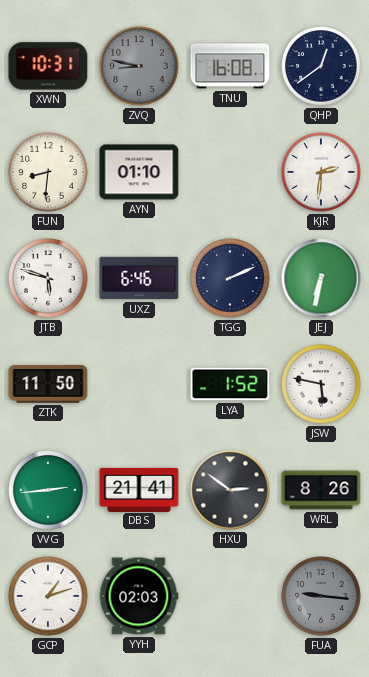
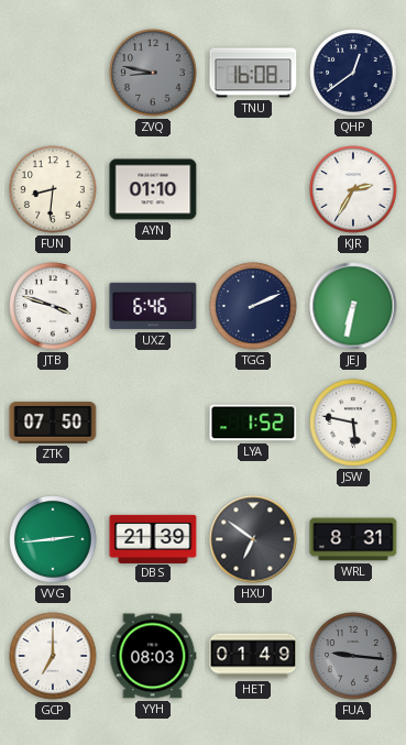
XWN: 10:31 -> none (48, 66)
KJR: 2:31 -> 2:35 (353, 189)
JTB: 5:48 -> 3:48 (53, 306)
ZTK: 11:50 -> 07:50 (53, 423)
DBS: 21:41 -> 21:39 (153, 538)
HXU: 2:51 -> 6:51 (253, 539)
WRL: 8:26 -> 8:31 (353, 539)
GCP: 1:12 -> 7:00 (53, 656)
YYH: 02:03 -> 08:03 (153, 656)
HET: none -> 01:49 (253, 656)
